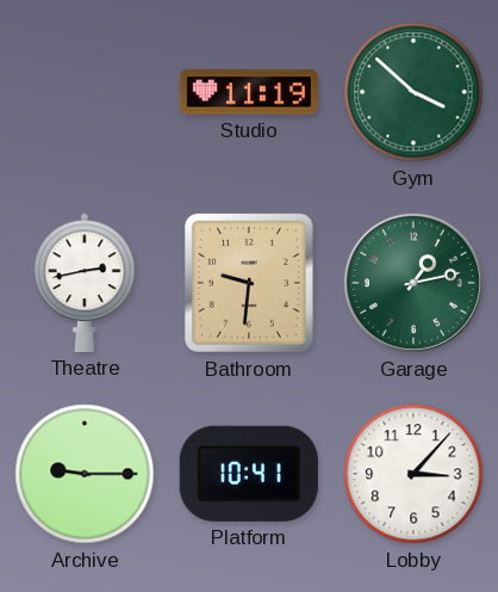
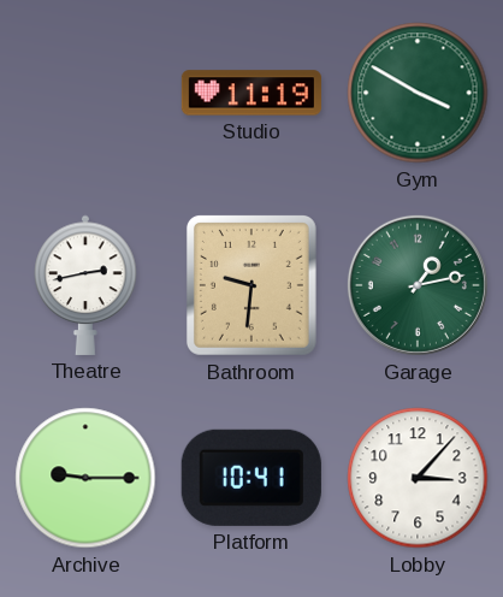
Gym: 3:52 -> 3:50 (418, 93)
